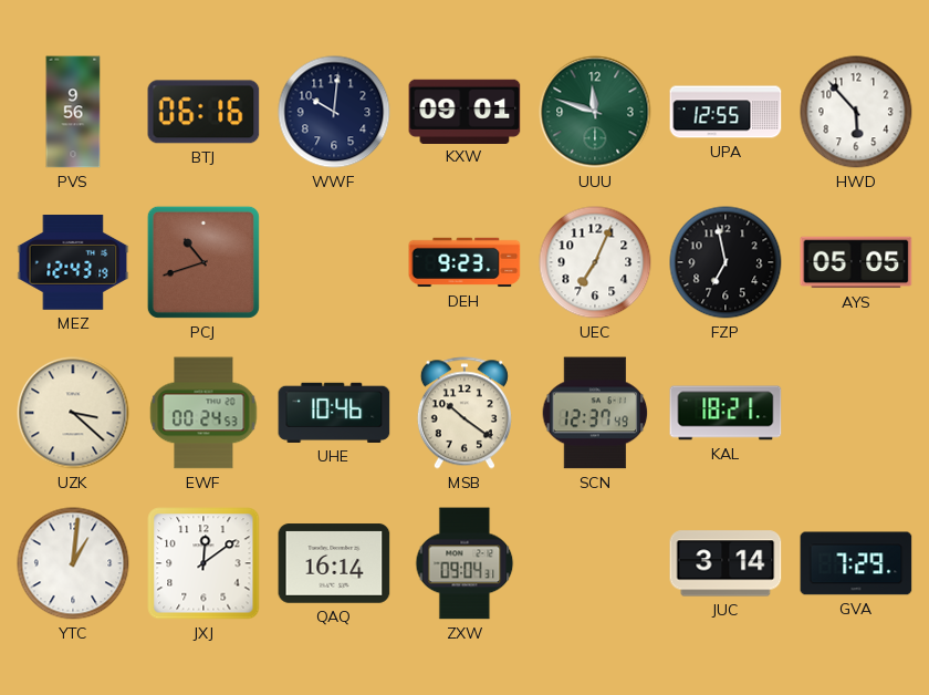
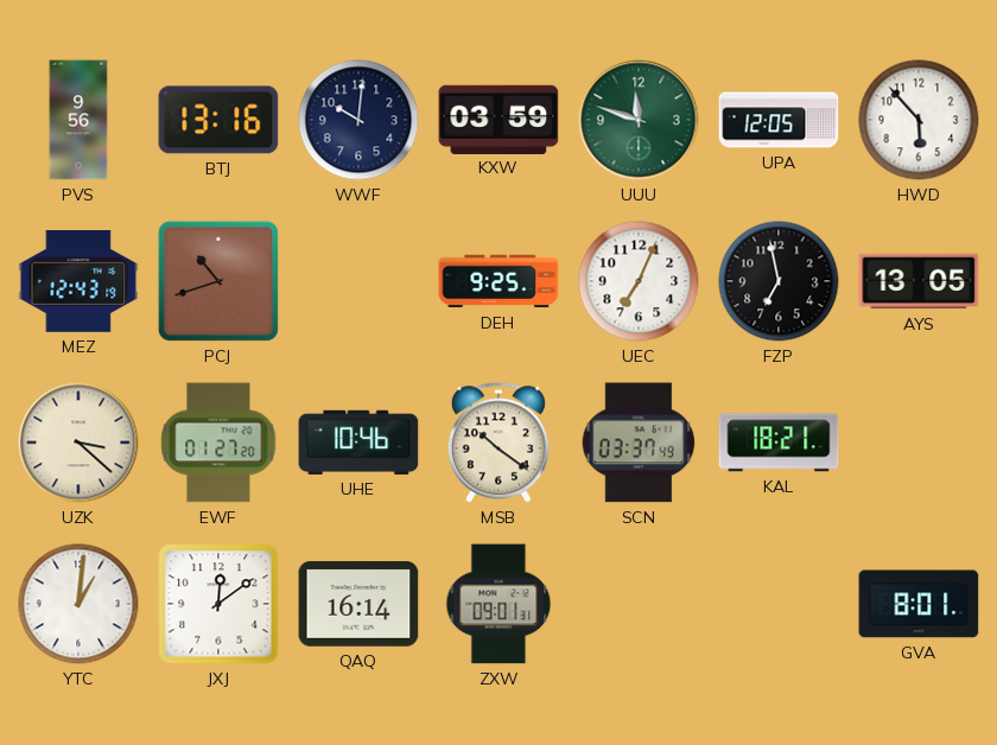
BTJ: 06:16 -> 13:16 (218, 120)
KXW: 09:01 -> 03:59 (498, 119)
UPA: 12:55 -> 12:05 (779, 120)
DEH: 9:23 -> 9:25 (498, 281)
AYS: 05:05 -> 13:05 (919, 281)
EWF: 00:24 -> 01:27 (218, 442)
SCN: 12:37 -> 03:37 (639, 442)
ZXW: 09:04 -> 09:01 (498, 604)
JUC: 3:14 -> none (726, 563)
GVA: 7:29 -> 8:01 (919, 604)
